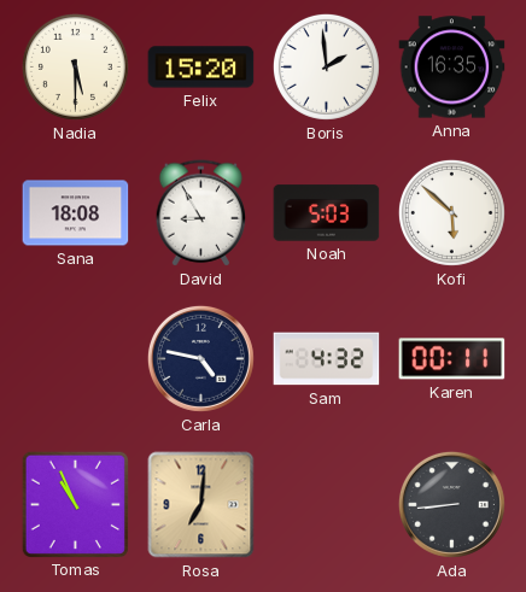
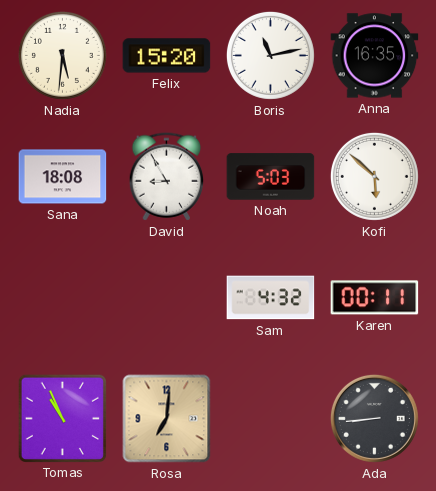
Nadia: 5:30 -> 5:31 (62, 55)
Boris: 1:59 -> 11:13 (270, 55)
Carla: 4:47 -> none (200, 358)
